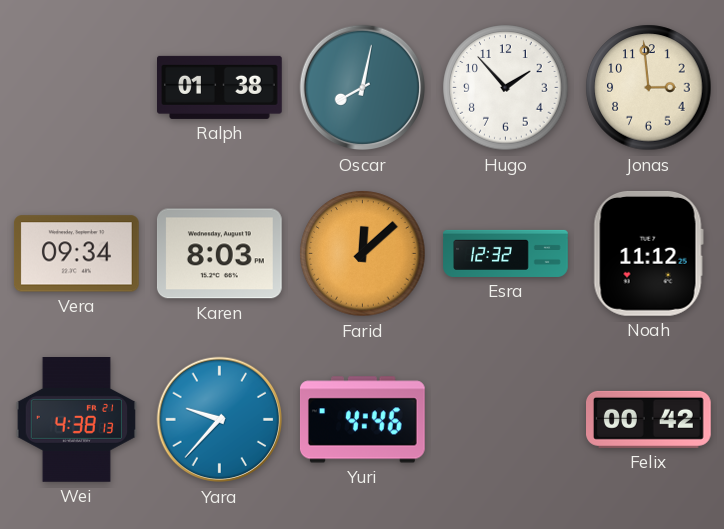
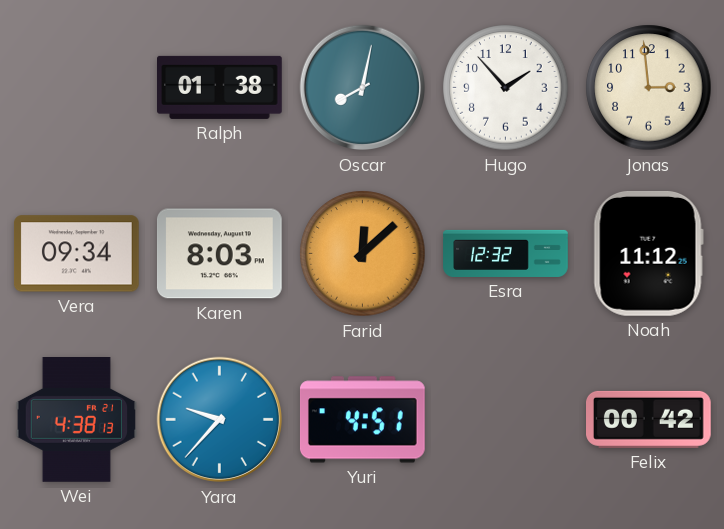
Yuri: 4:46 -> 4:51 (362, 420)
